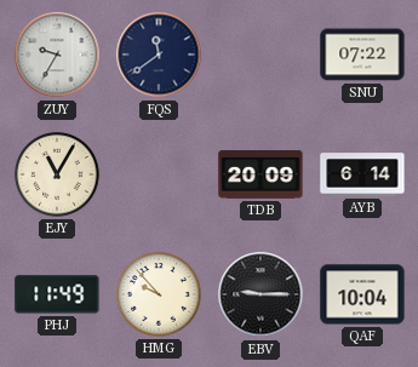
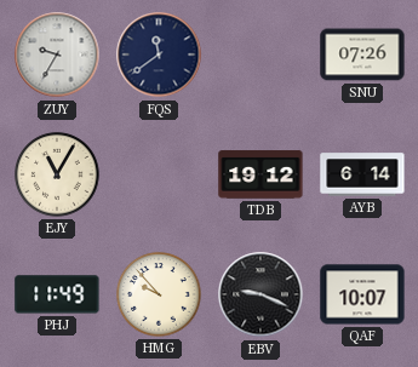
SNU: 07:22 -> 07:26 (362, 55)
TDB: 20:09 -> 19:12 (260, 174)
EBV: 9:15 -> 9:19 (260, 294)
QAF: 10:04 -> 10:07 (362, 294)
